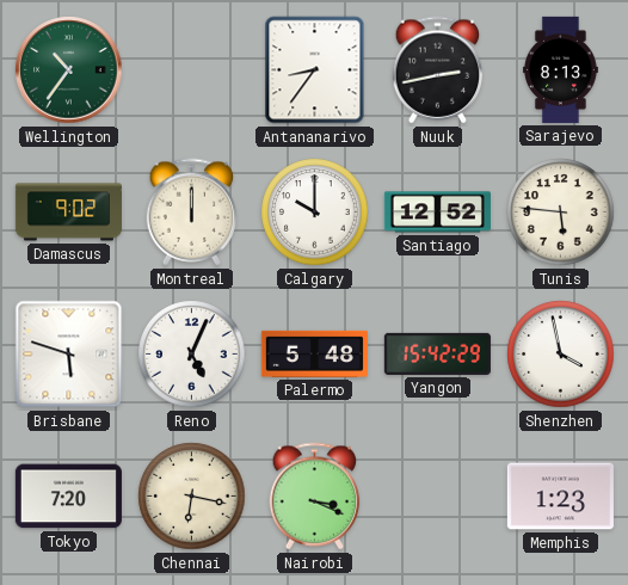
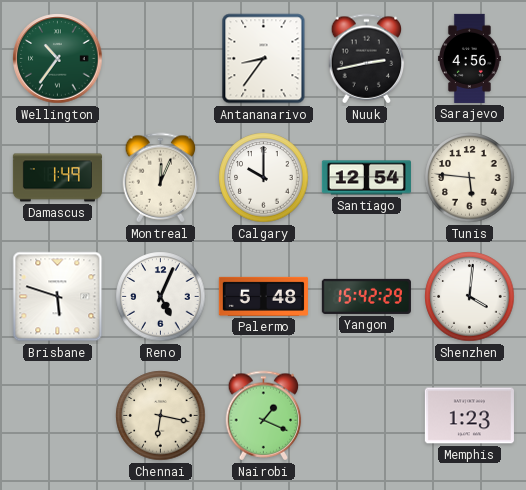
Sarajevo: 8:13 -> 4:56 (469, 58)
Damascus: 9:02 -> 1:49 (57, 178)
Montreal: 12:00 -> 12:04 (161, 178)
Santiago: 12:52 -> 12:54 (366, 178)
Shenzhen: 3:58 -> 4:01 (470, 297)
Tokyo: 7:20 -> none (68, 497)
Nairobi: 3:19 -> 1:19 (264, 416)
